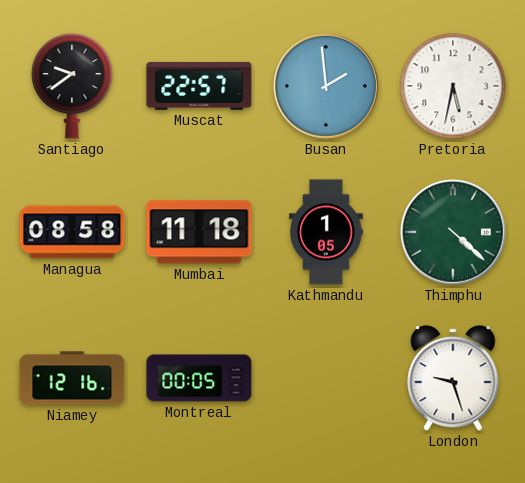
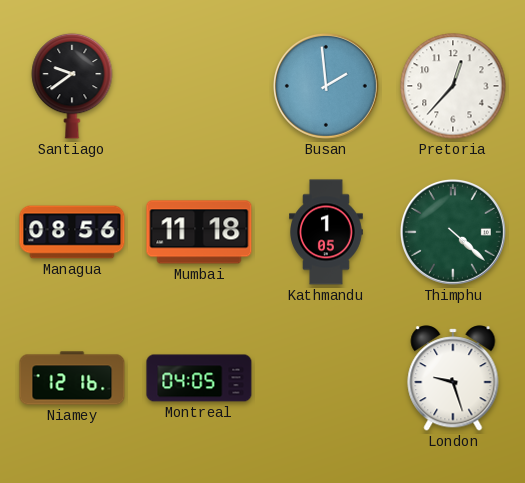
Muscat: 22:57 -> none (199, 86)
Pretoria: 5:32 -> 12:37 (453, 86)
Managua: 08:58 -> 08:56 (72, 232)
Montreal: 00:05 -> 04:05 (199, 378)
